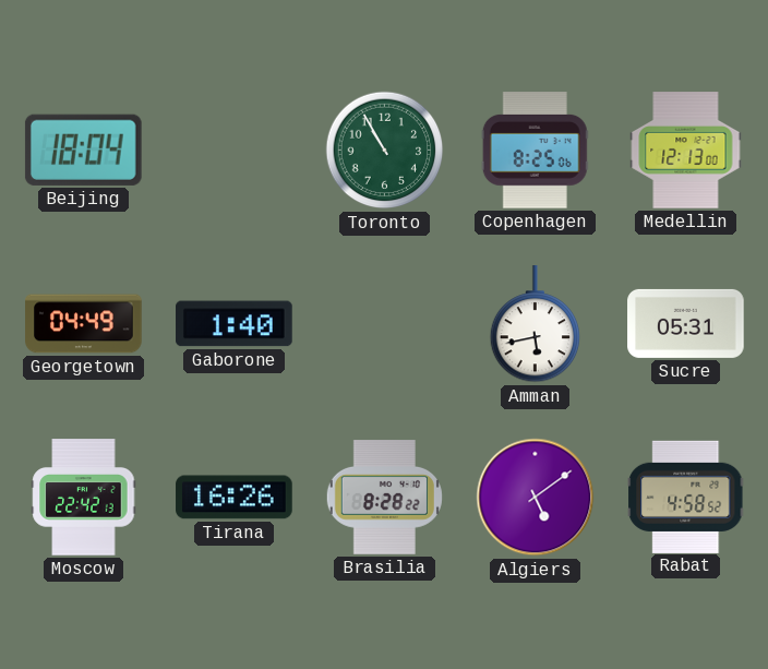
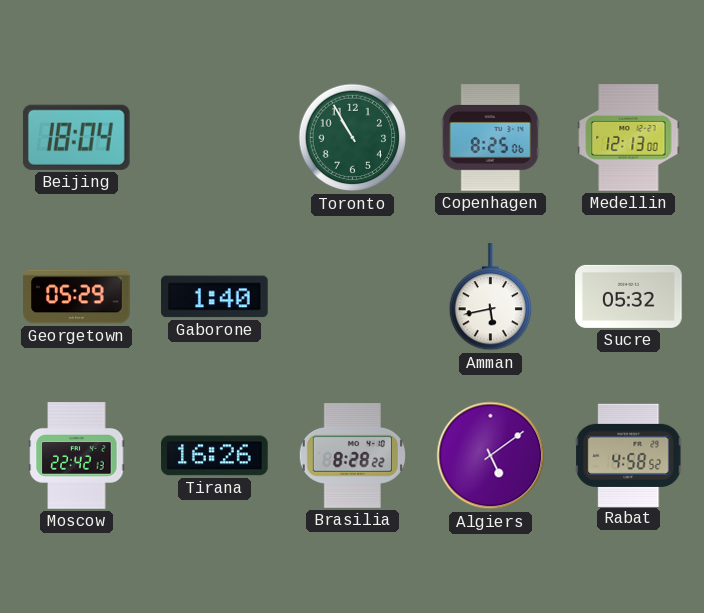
Georgetown: 04:49 -> 05:29 (77, 297)
Sucre: 05:31 -> 05:32 (629, 296)
